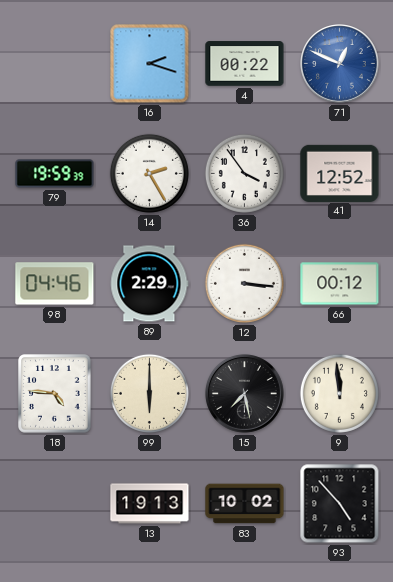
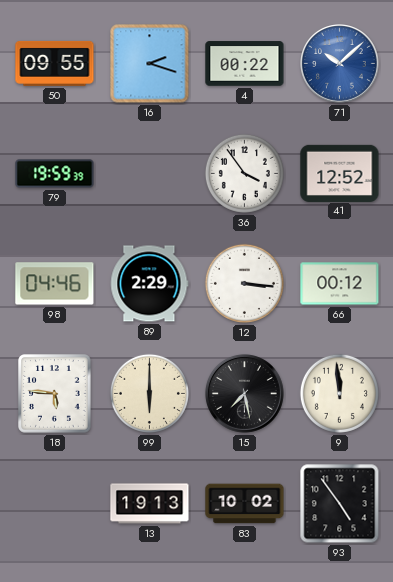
50: none -> 09:55 (55, 63)
71: 12:49 -> 10:08 (340, 64)
14: 2:25 -> none (149, 173)
18: 4:46 -> 5:46 (55, 394)
93: 4:53 -> 4:54 (340, 504)
